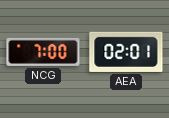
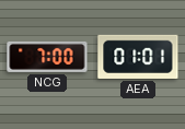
AEA: 02:01 -> 01:01 (138, 57)
